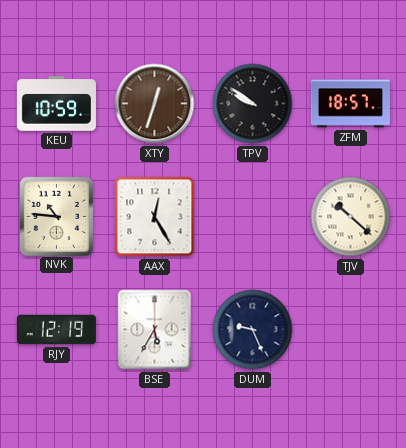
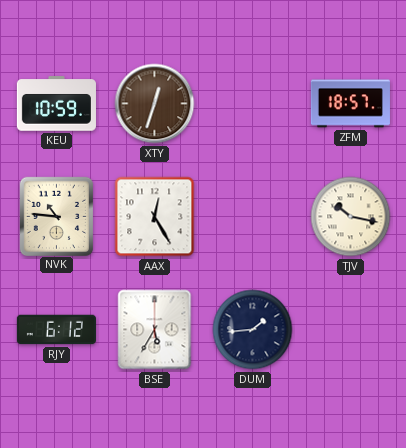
TPV: 9:51 -> none (253, 104)
TJV: 10:22 -> 10:17 (351, 217)
RJY: 12:19 -> 6:12 (56, 330)
DUM: 9:26 -> 1:44 (253, 330)
